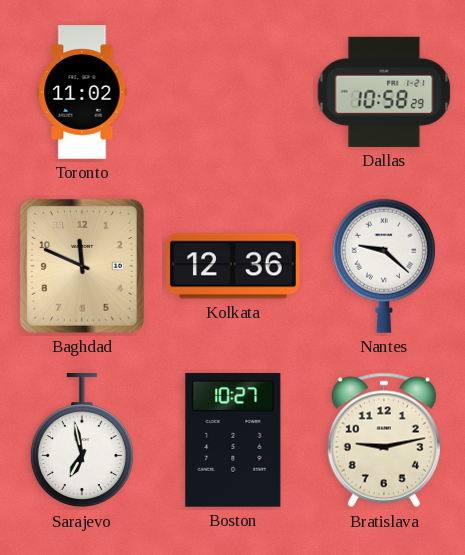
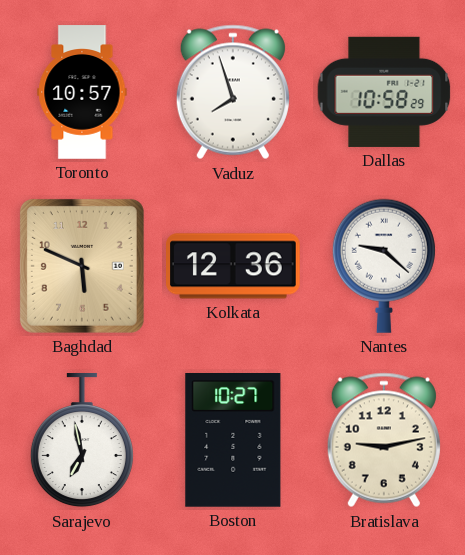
Toronto: 11:02 -> 10:57 (82, 92)
Vaduz: none -> 7:57 (233, 92)
Baghdad: 11:49 -> 5:49 (82, 266)
